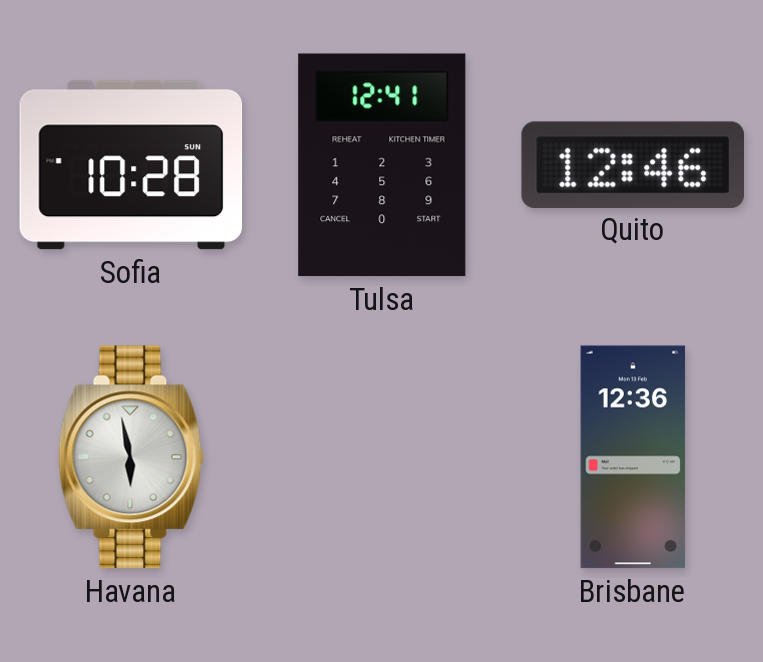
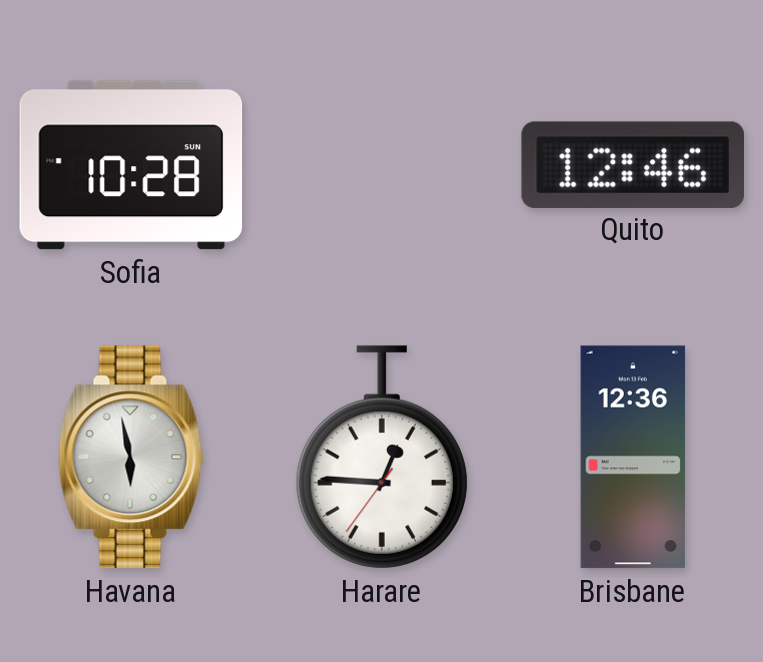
Tulsa: 12:41 -> none (382, 165)
Harare: none -> 12:45 (382, 457)
